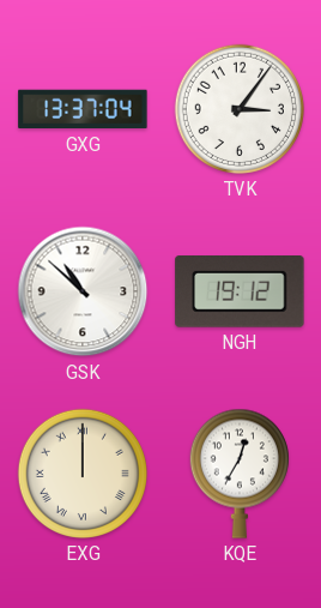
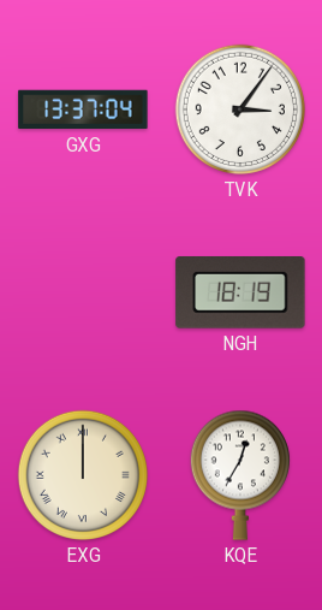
GSK: 10:52 -> none (83, 291)
NGH: 19:12 -> 18:19 (240, 294)
